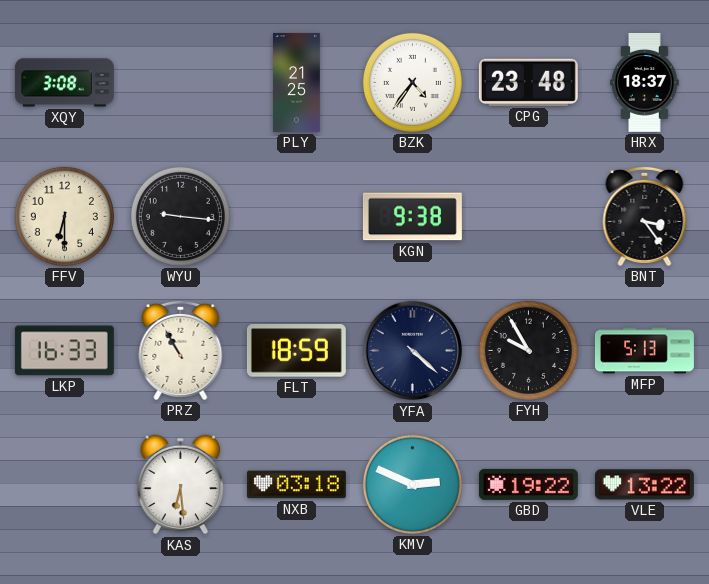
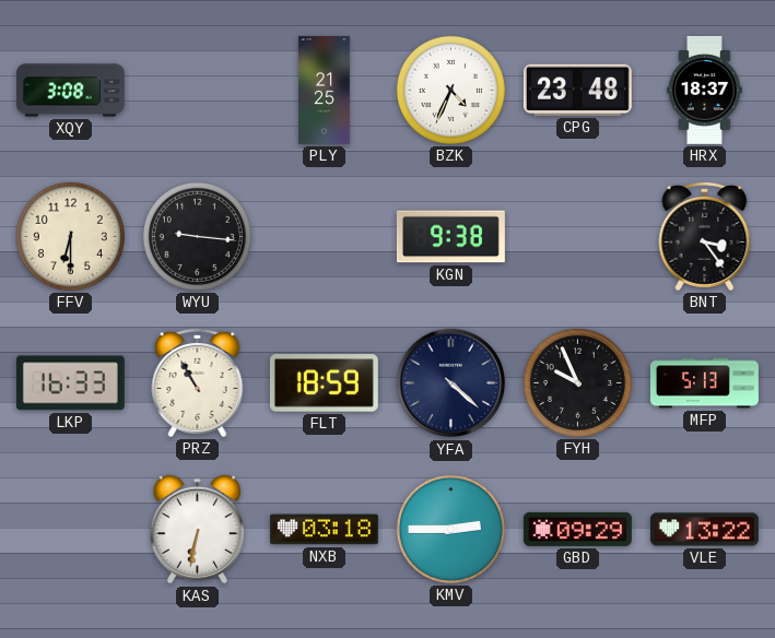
BZK: 4:36 -> 4:34 (450, 90)
FYH: 9:55 -> 9:56 (577, 382)
KAS: 6:29 -> 6:32 (198, 530)
KMV: 2:49 -> 2:45 (450, 529)
GBD: 19:22 -> 09:29 (577, 529)
